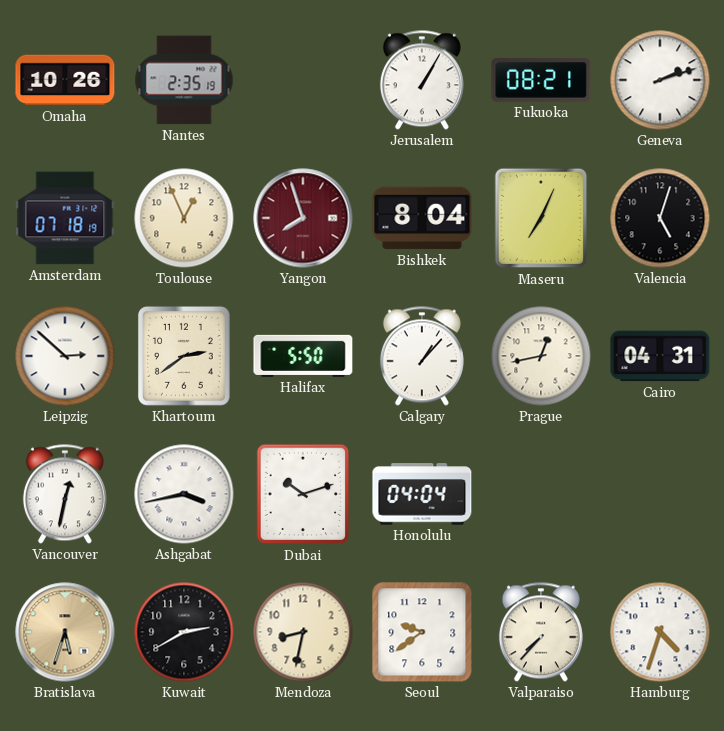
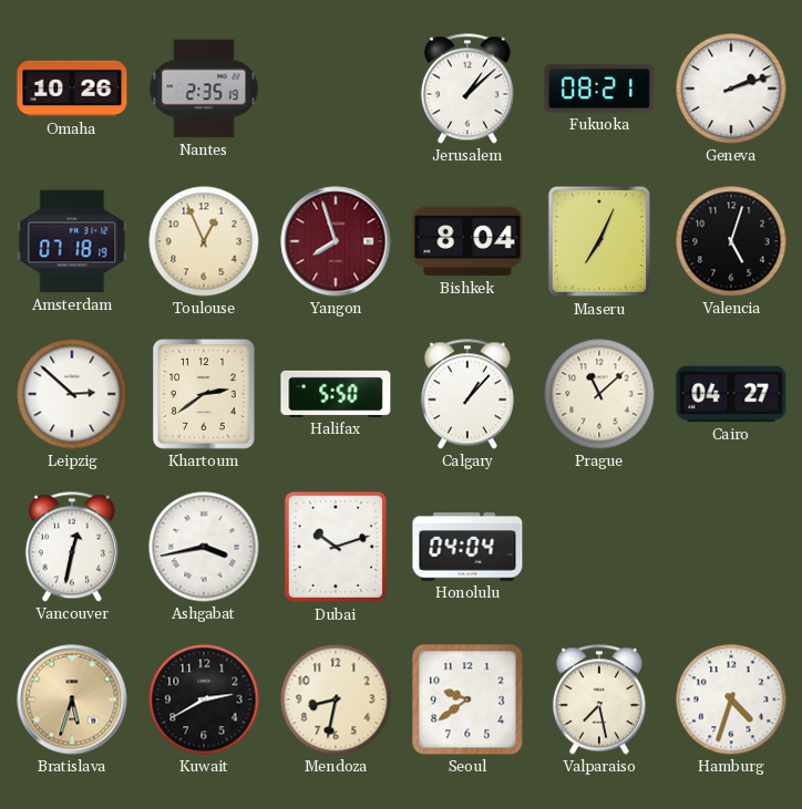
Jerusalem: 1:05 -> 1:08 (467, 89)
Prague: 12:43 -> 11:08 (599, 394)
Cairo: 04:31 -> 04:27 (731, 394)
Valparaiso: 7:37 -> 7:28 (599, 699)
